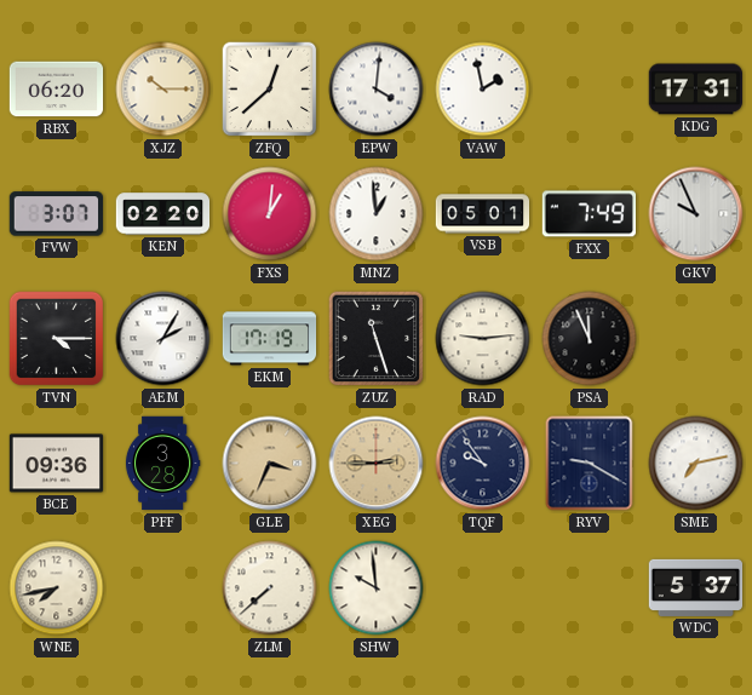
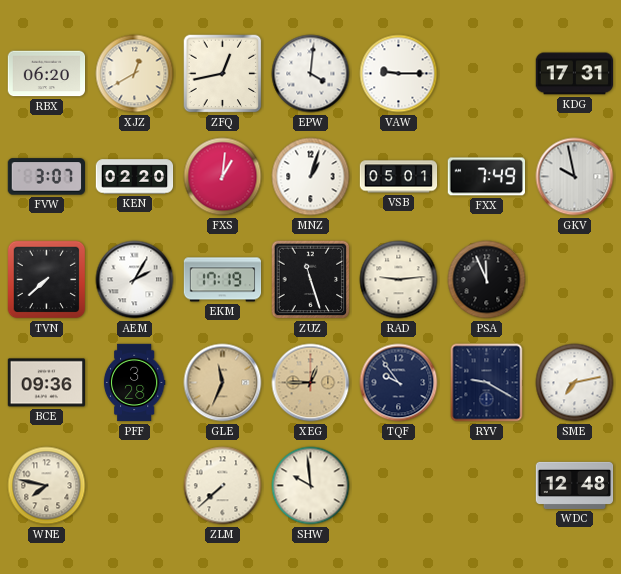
XJZ: 10:15 -> 12:40 (135, 74)
ZFQ: 12:38 -> 12:43 (223, 74)
VAW: 1:58 -> 9:15 (399, 74)
MNZ: 12:59 -> 1:03 (311, 177)
GKV: 9:56 -> 9:58 (575, 177)
TVN: 4:15 -> 7:38 (47, 280)
GLE: 3:34 -> 11:34 (223, 383)
XEG: 2:45 -> 12:45 (311, 383)
WNE: 7:43 -> 7:47 (47, 486)
WDC: 5:37 -> 12:48 (575, 485)
